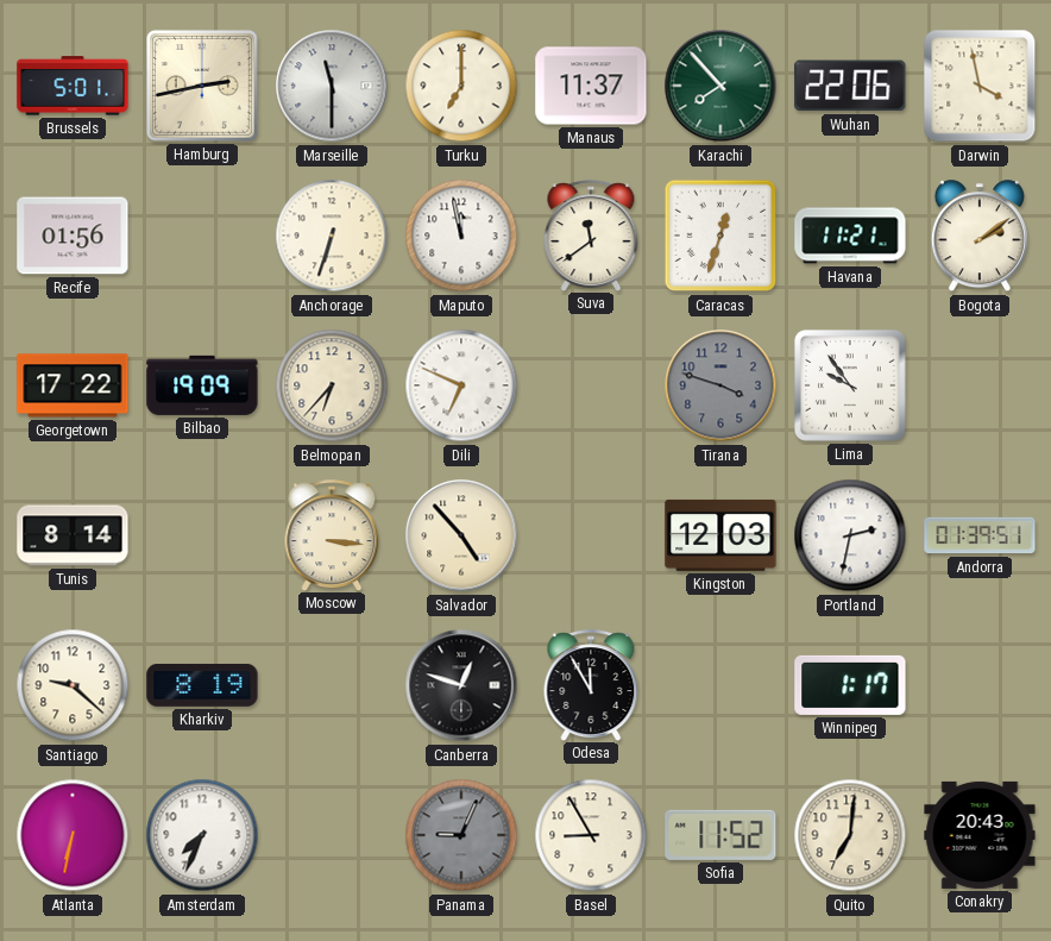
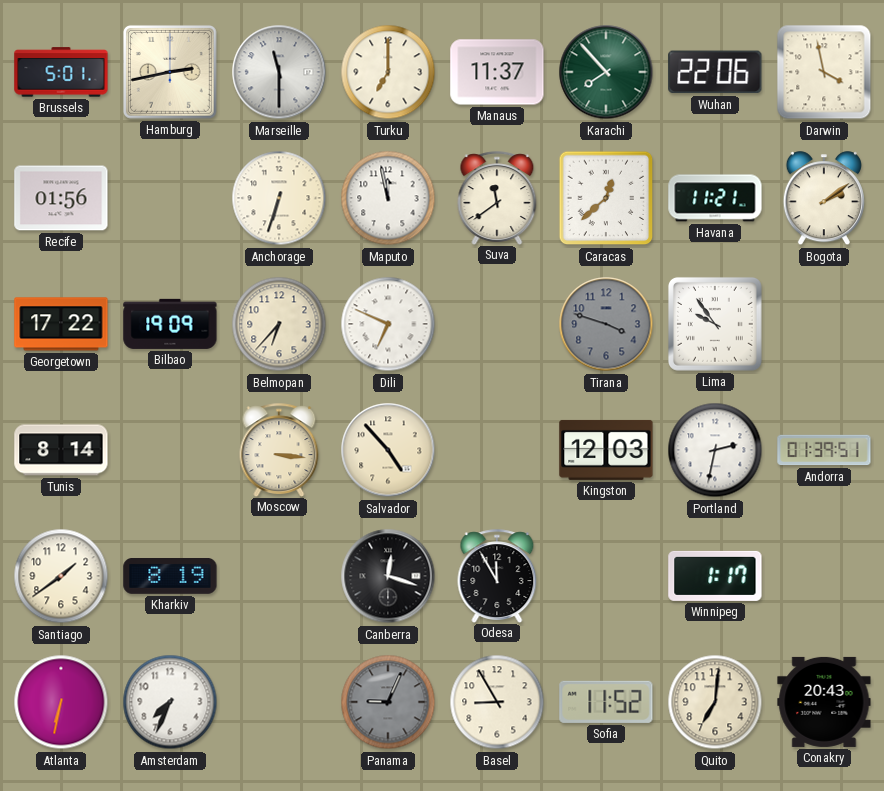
Caracas: 12:33 -> 12:38 (606, 198)
Santiago: 9:22 -> 1:39 (61, 576)
Canberra: 12:48 -> 12:18 (388, 576)
